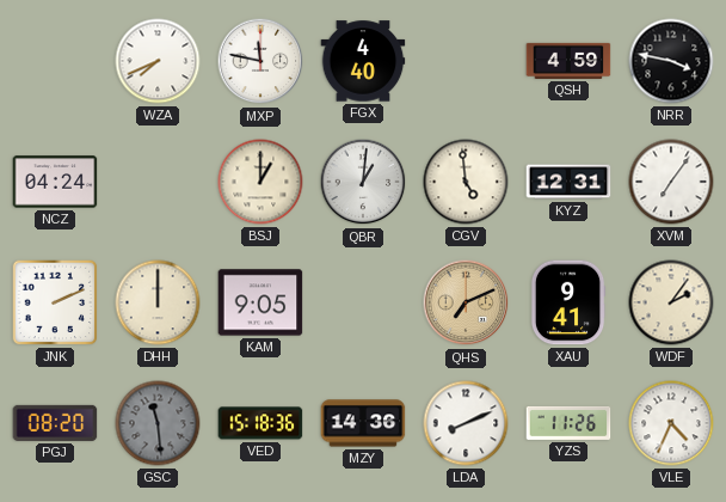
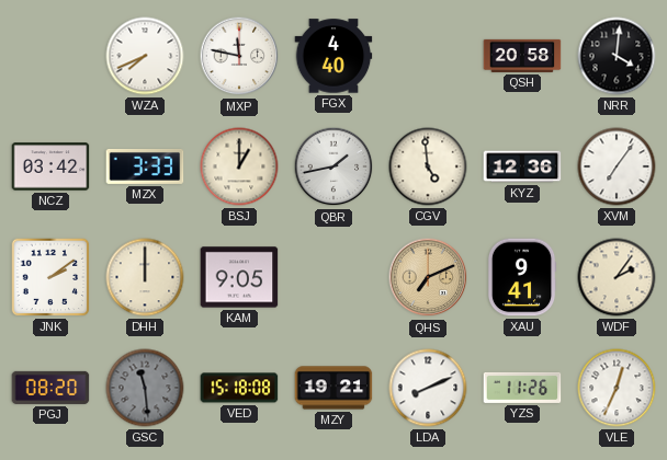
QSH: 4:59 -> 20:58 (522, 56)
NRR: 3:47 -> 4:01 (617, 56)
NCZ: 04:24 -> 03:42 (50, 166)
MZX: none -> 3:33 (145, 166)
QBR: 1:01 -> 1:43 (333, 166)
KYZ: 12:31 -> 12:36 (522, 166)
JNK: 2:11 -> 2:09 (50, 277)
VED: 15:18:36 -> 15:18:08 (239, 388)
MZY: 14:36 -> 19:21 (333, 388)
VLE: 4:34 -> 12:34 (617, 388)
